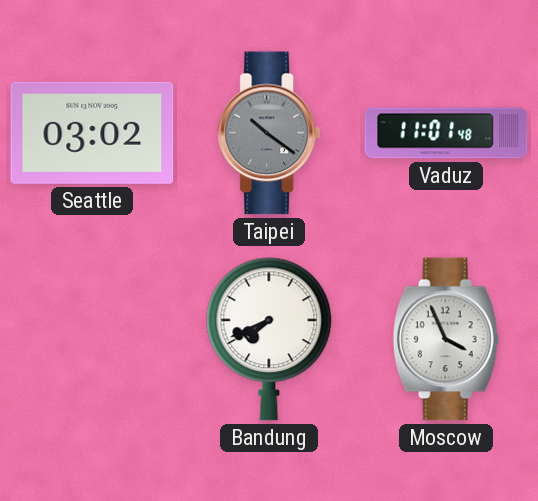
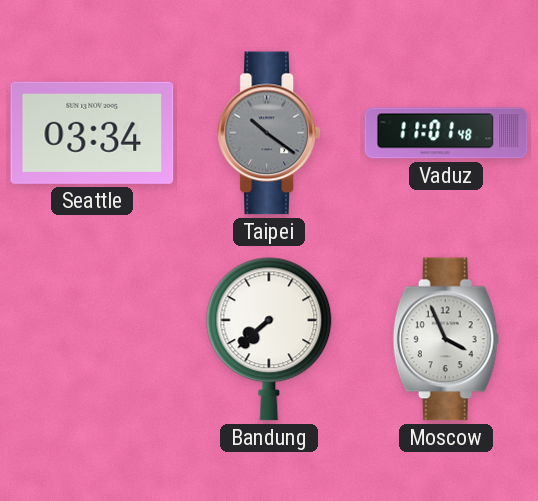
Seattle: 03:02 -> 03:34 (92, 133)
Bandung: 7:41 -> 7:38 (269, 339)
